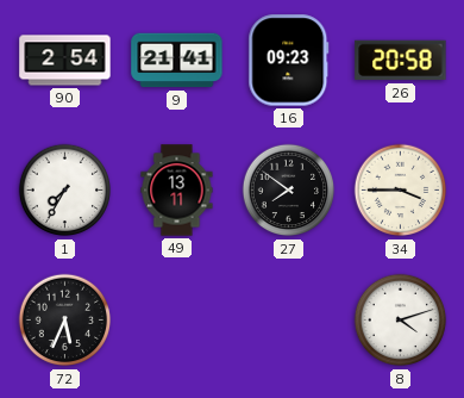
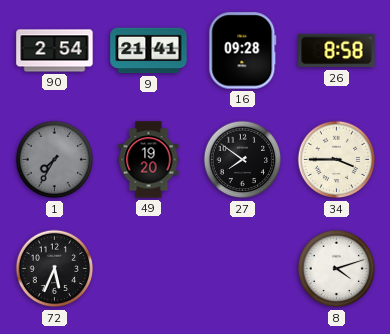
16: 09:23 -> 09:28 (243, 51)
26: 20:58 -> 8:58 (337, 51)
1 dial: white -> grey (55, 160)
49: 13:11 -> 19:20 (149, 160)
